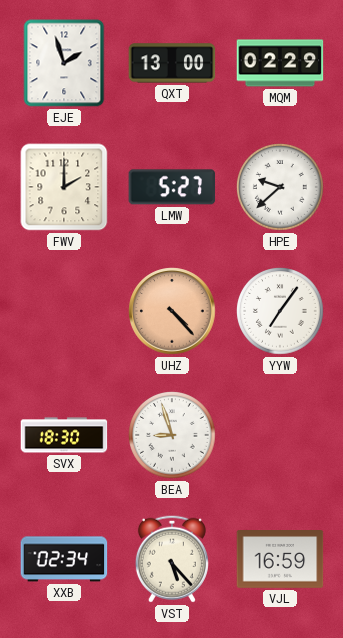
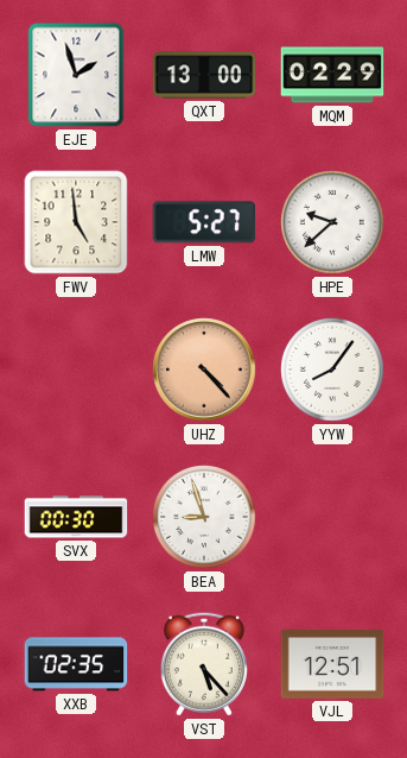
FWV: 2:00 -> 4:59 (76, 222)
YYW: 7:06 -> 8:06 (333, 371)
SVX: 18:30 -> 00:30 (76, 517)
XXB: 02:34 -> 02:35 (76, 664)
VJL: 16:59 -> 12:51 (332, 664)
